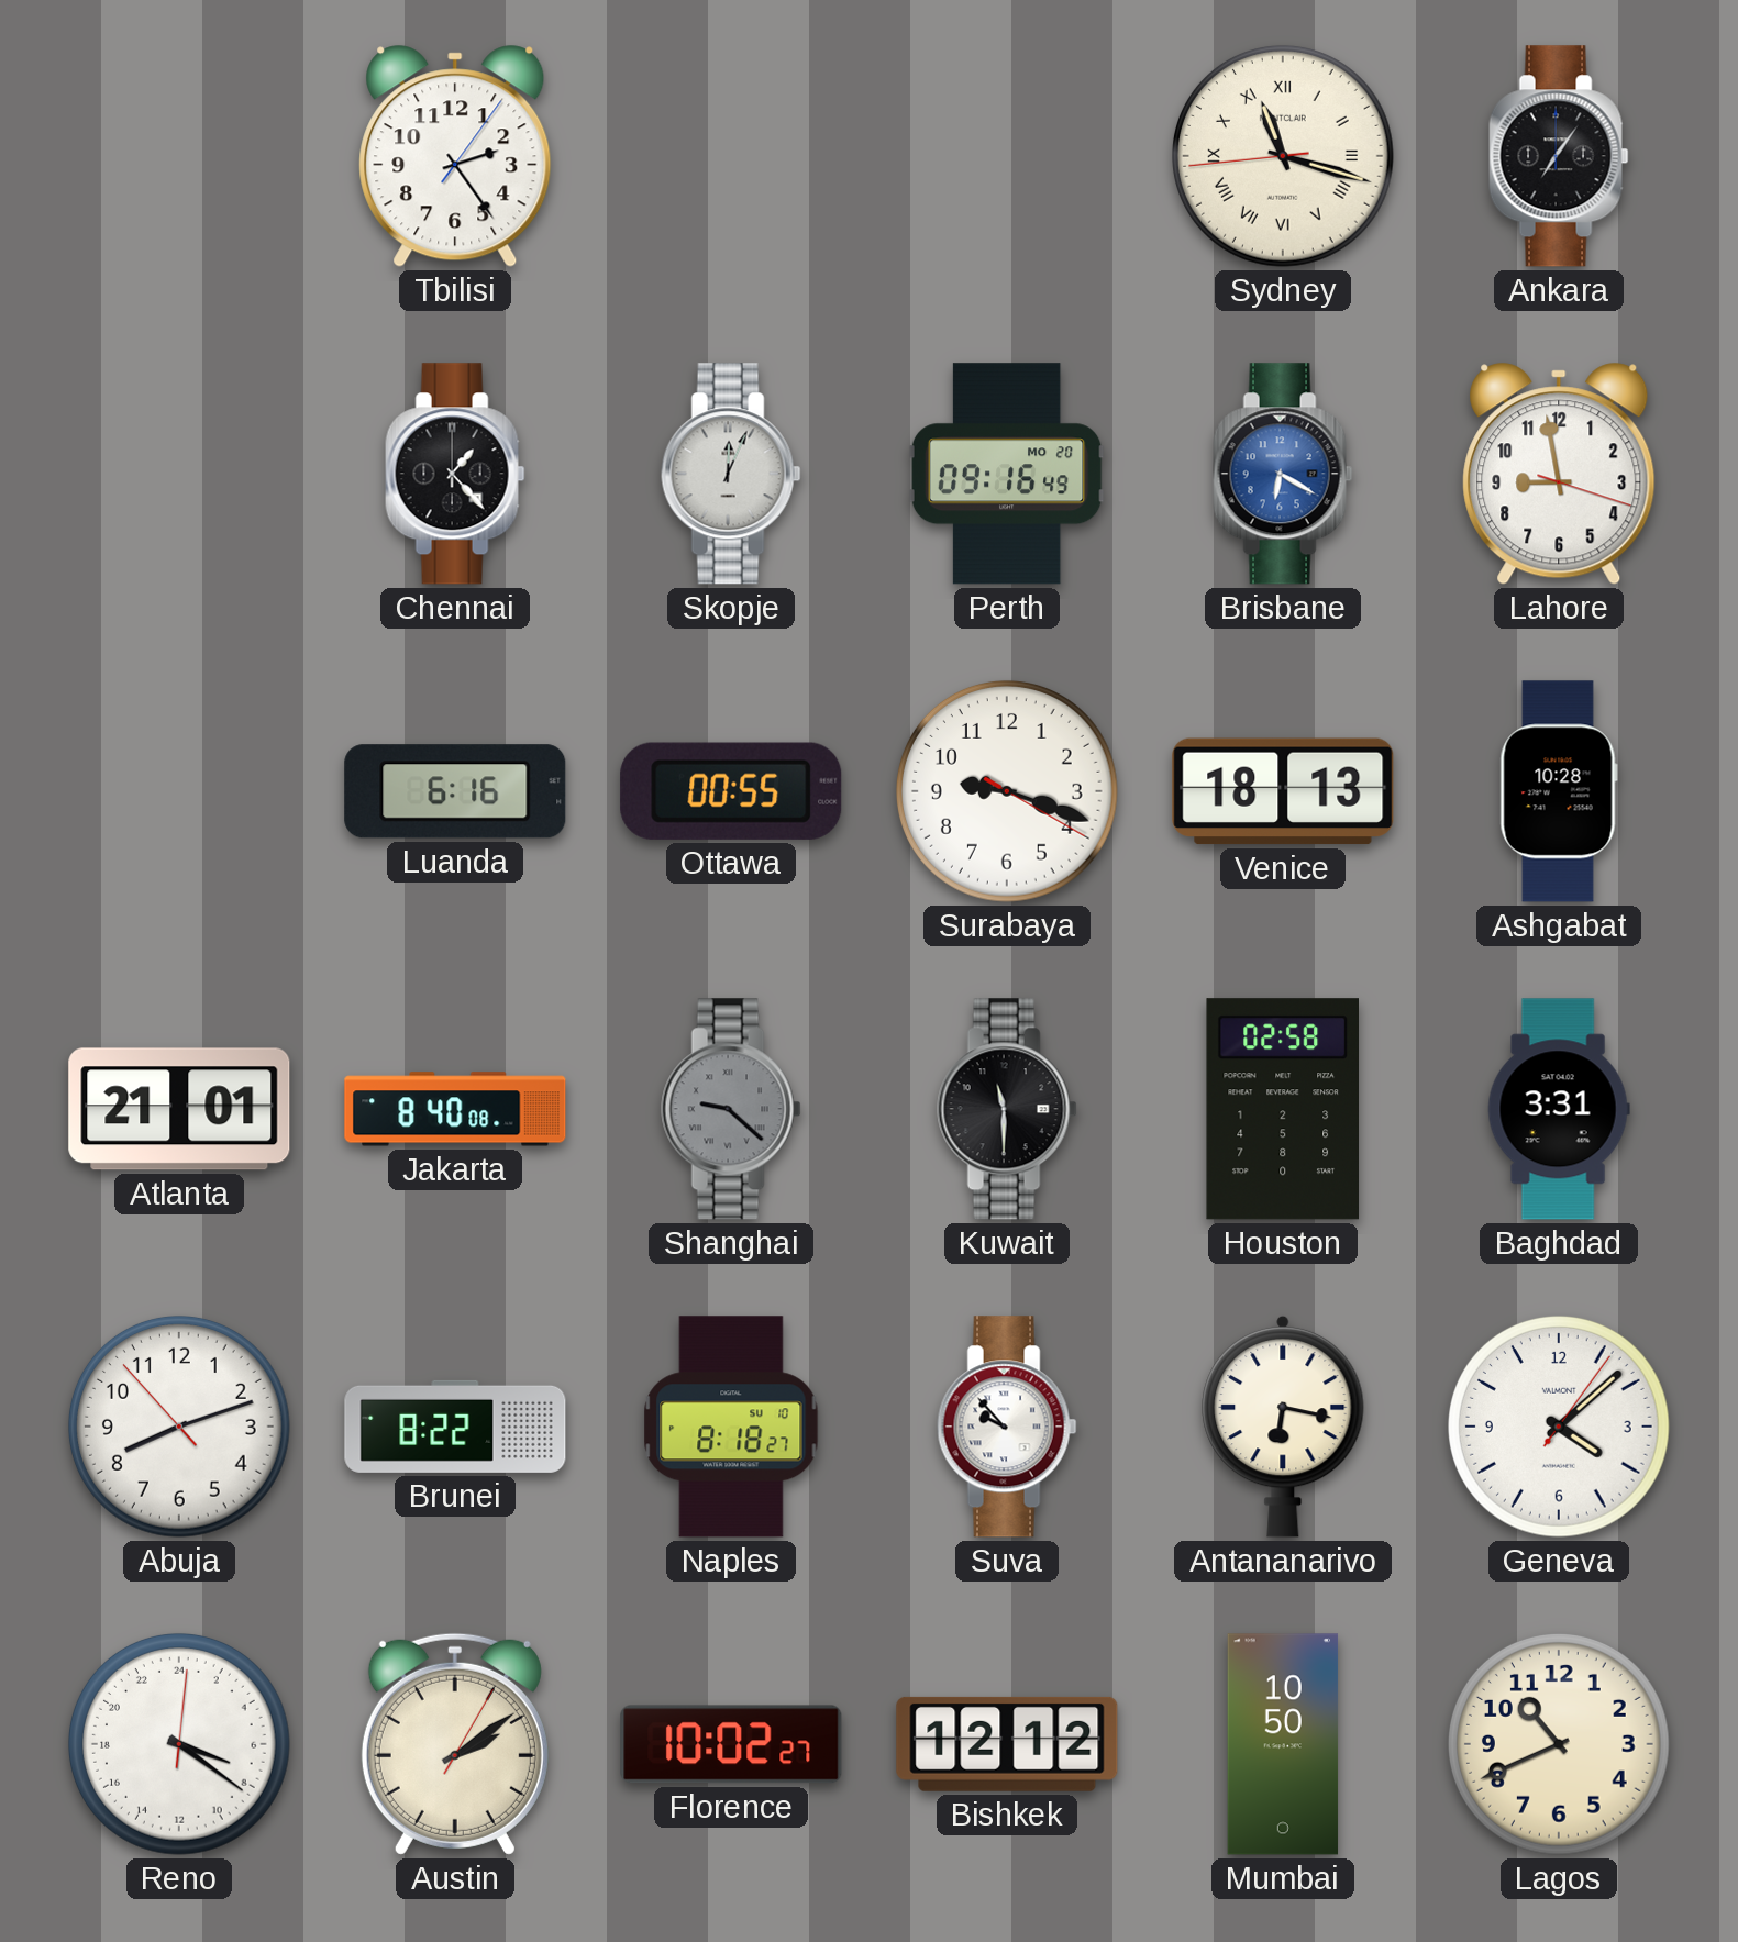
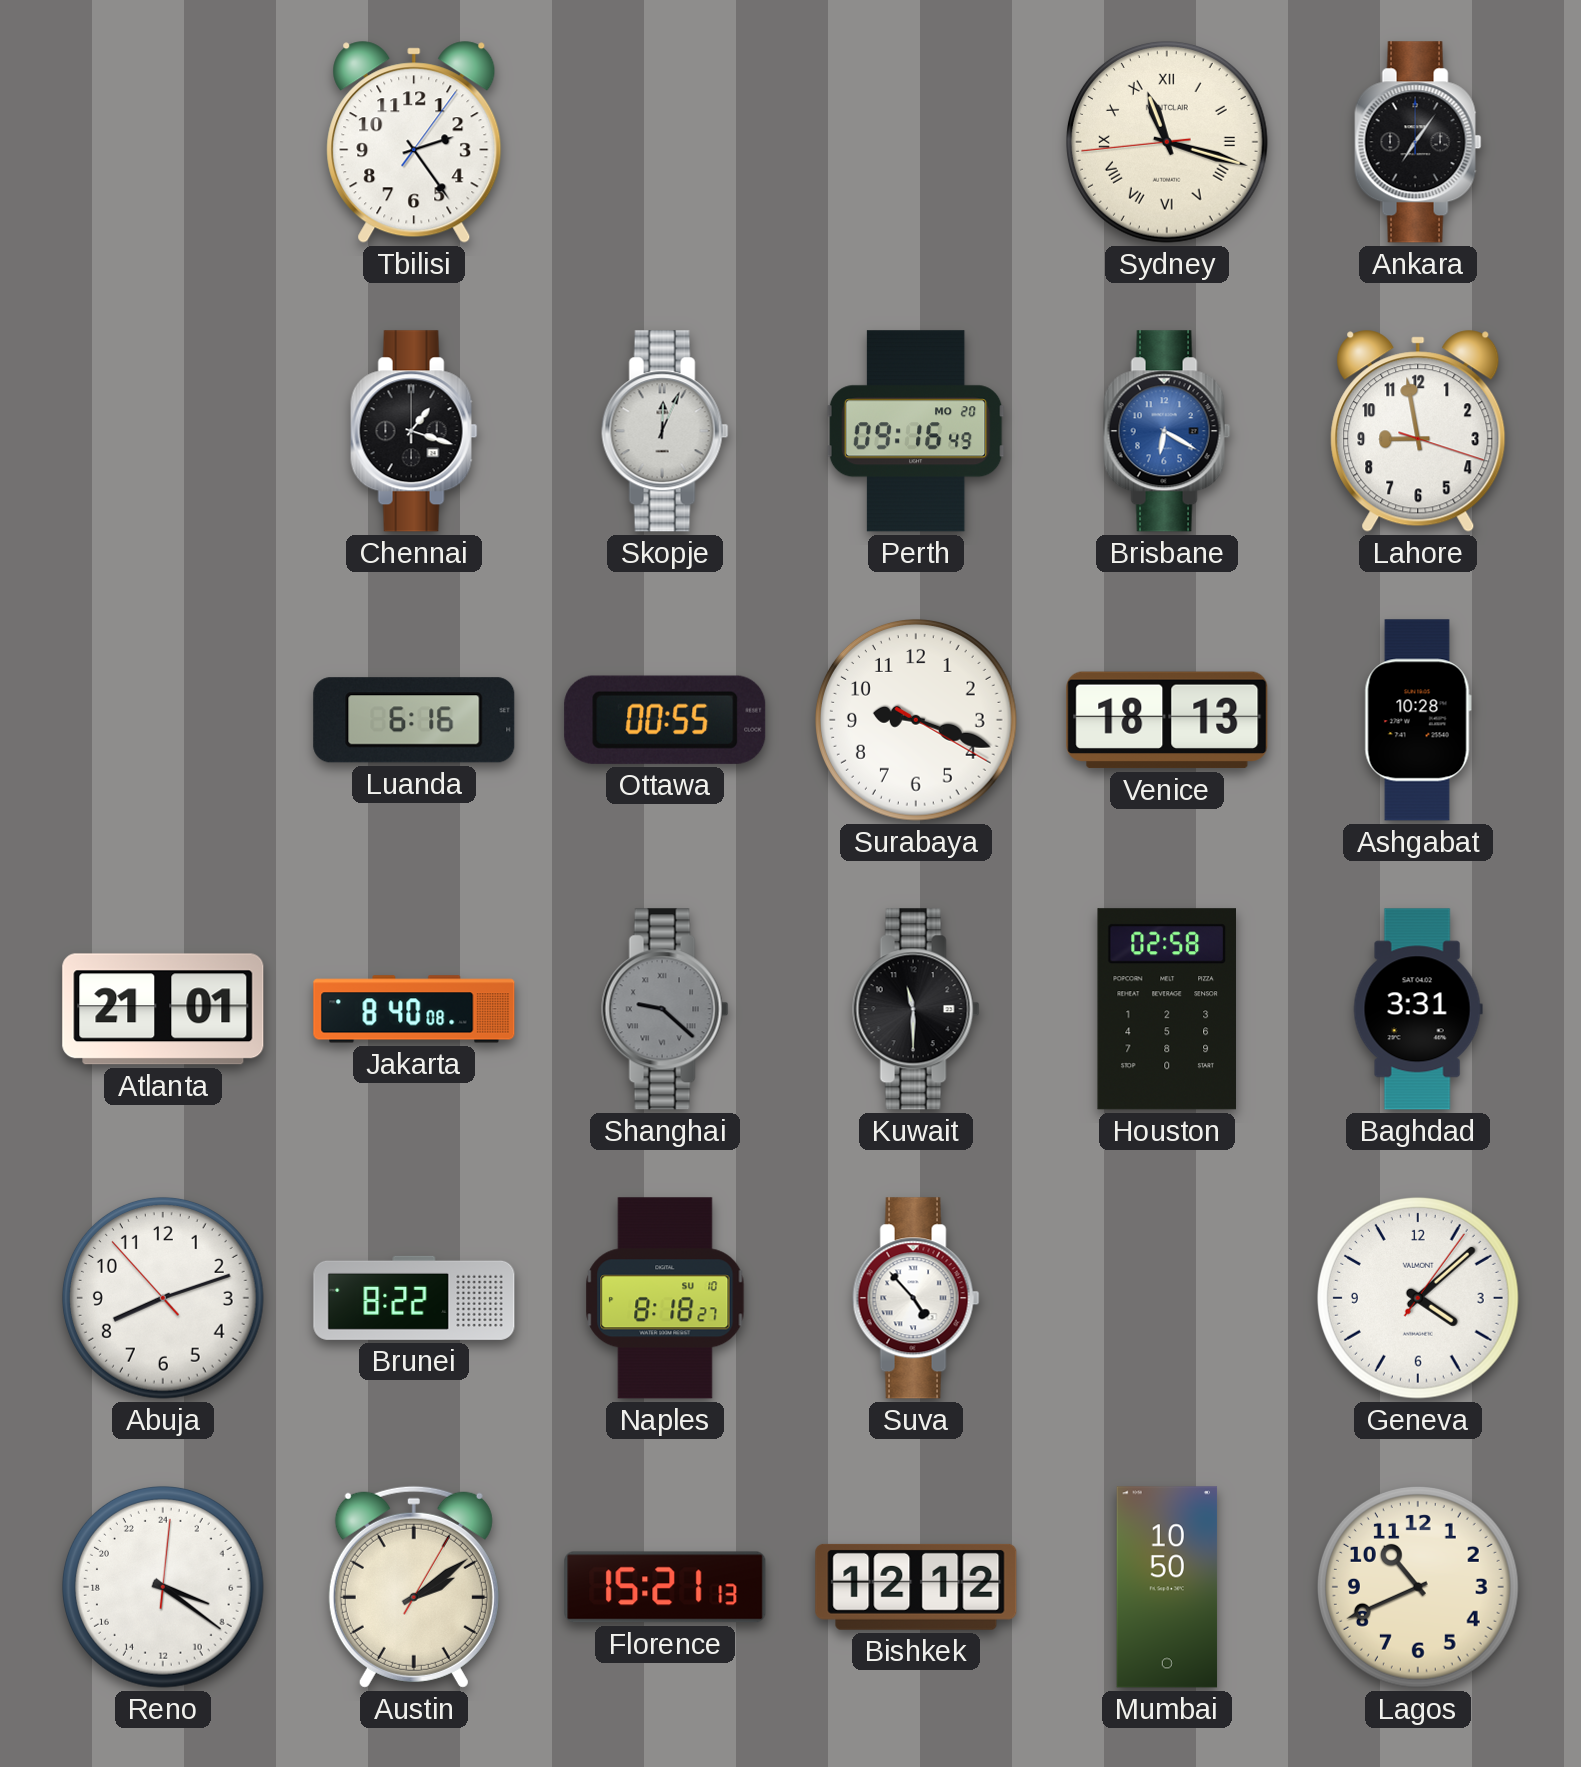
Chennai: 1:23 -> 1:18 (414, 431)
Suva: 9:53 -> 4:53 (916, 1298)
Antananarivo: 6:17 -> none (1283, 1427)
Florence: 10:02 -> 15:21 (665, 1587)
